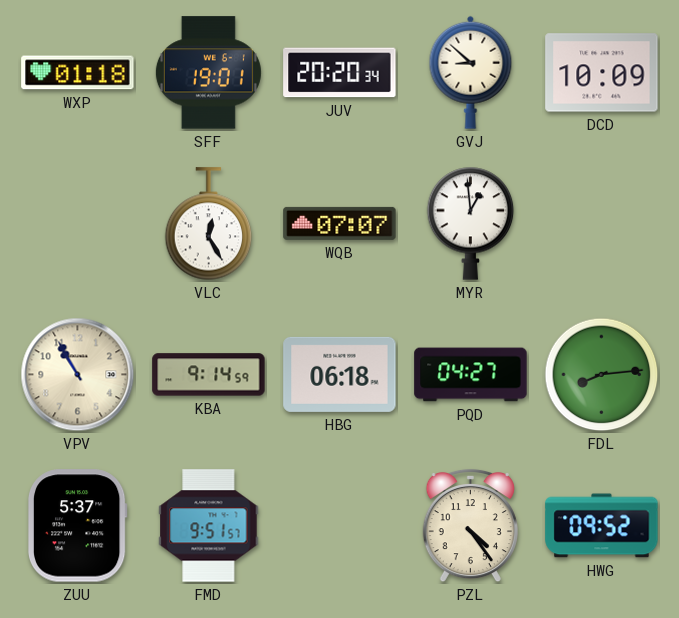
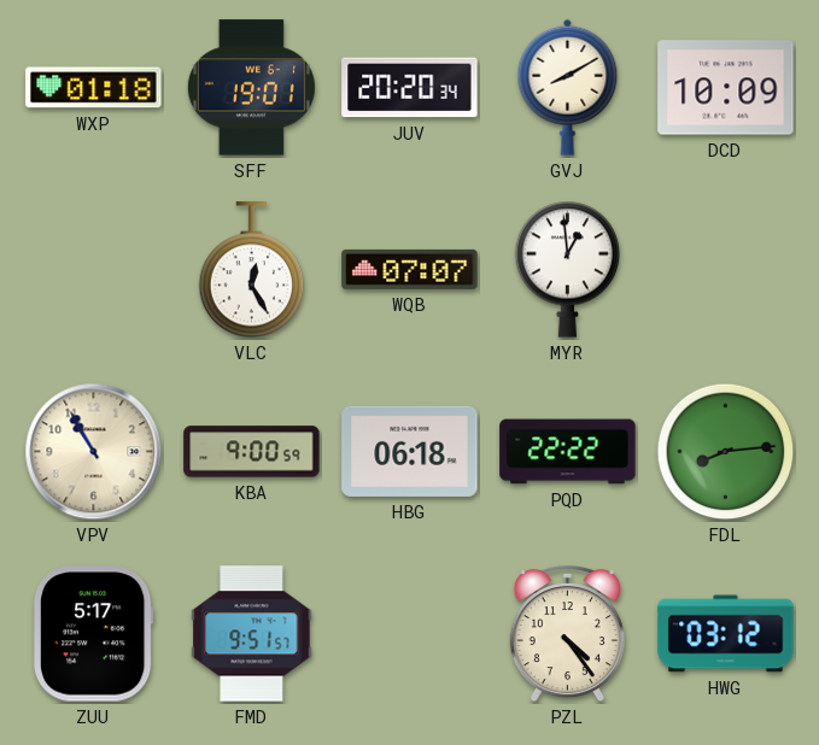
GVJ: 8:52 -> 8:10 (568, 87)
KBA: 9:14 -> 9:00 (252, 452)
PQD: 04:27 -> 22:22 (568, 452)
ZUU: 5:37 -> 5:17 (93, 634)
HWG: 09:52 -> 03:12 (726, 634)
